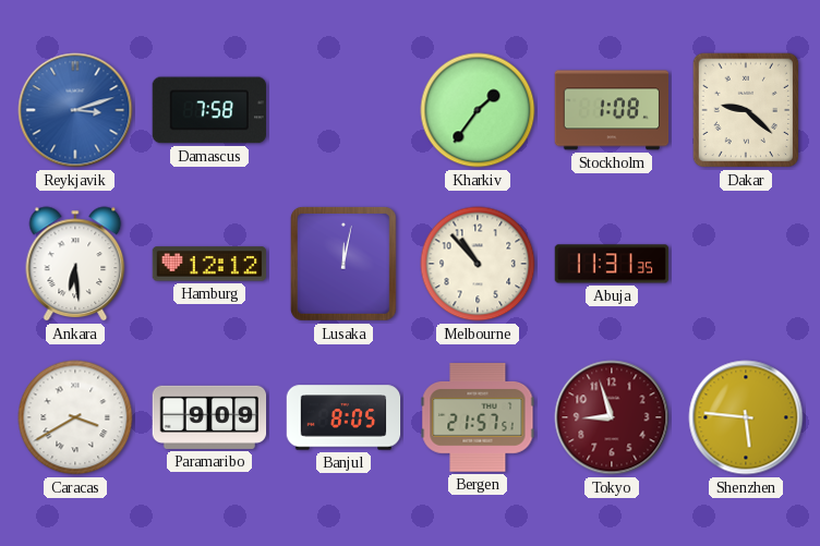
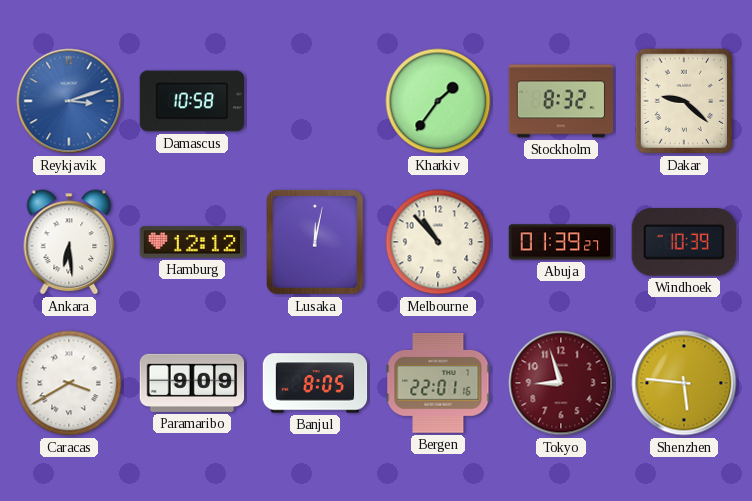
Damascus: 7:58 -> 10:58 (192, 101)
Stockholm: 1:08 -> 8:32 (561, 101)
Abuja: 11:31 -> 01:39 (561, 242)
Windhoek: none -> 10:39 (684, 242)
Bergen: 21:57 -> 22:01 (438, 384)
